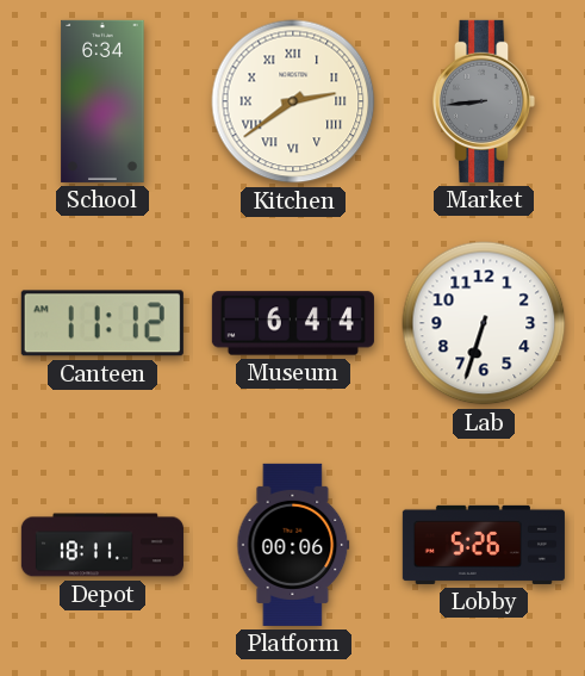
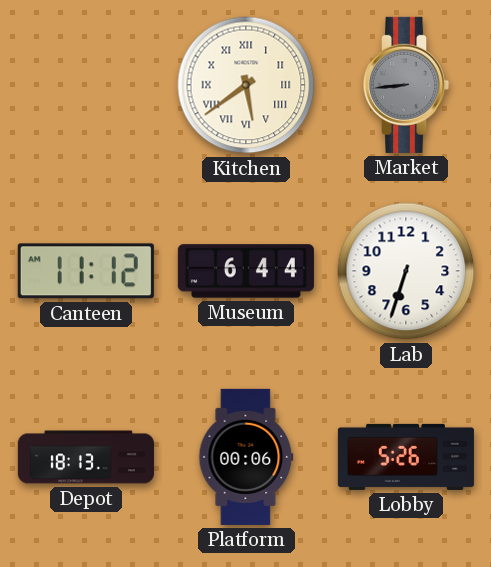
School: 6:34 -> none (102, 101)
Kitchen: 2:39 -> 5:39 (246, 85)
Depot: 18:11 -> 18:13 (86, 457)
